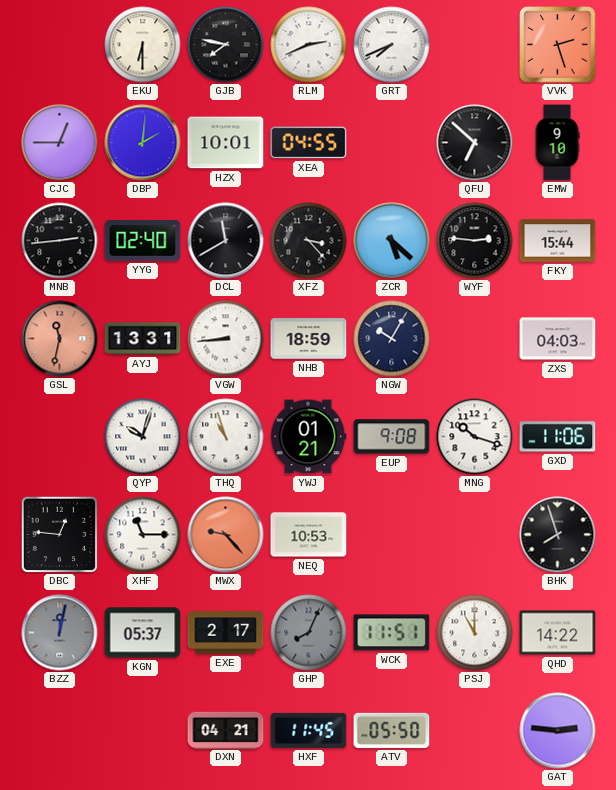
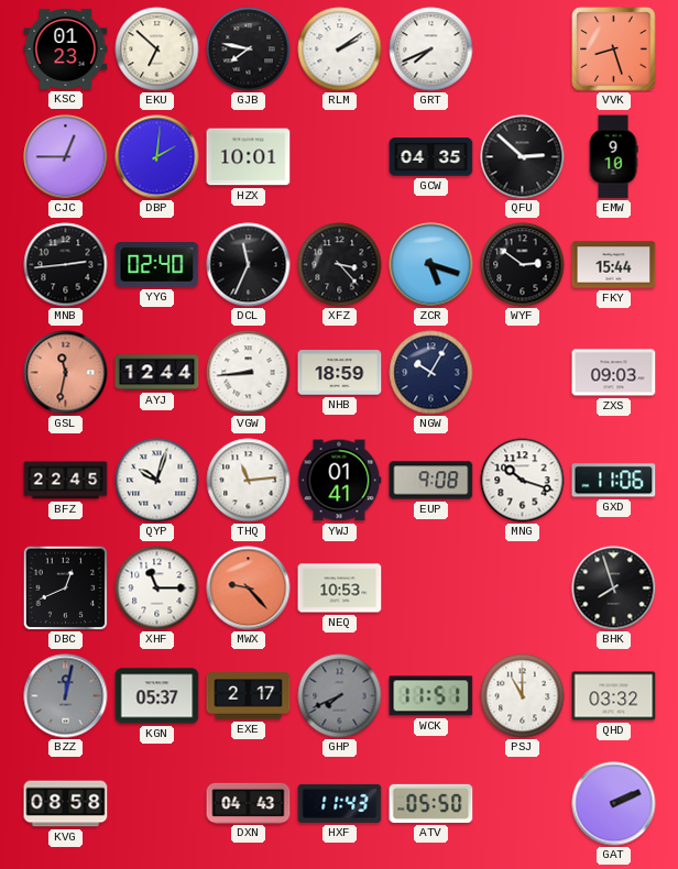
KSC: none -> 01:23 (66, 48)
EKU: 6:30 -> 6:52 (157, 50)
RLM: 2:41 -> 2:09 (340, 50)
VVK: 2:27 -> 8:27 (614, 50)
XEA: 04:55 -> none (309, 143)
GCW: none -> 04:35 (431, 157)
QFU: 6:52 -> 2:52 (523, 157)
DCL: 11:40 -> 11:34 (249, 265)
ZCR: 5:22 -> 5:18 (431, 265)
WYF: 2:46 -> 2:51 (523, 265)
AYJ: 13:31 -> 12:44 (157, 373)
ZXS: 04:03 -> 09:03 (614, 373)
BFZ: none -> 22:45 (66, 481)
THQ: 10:57 -> 11:14 (249, 481)
YWJ: 01:21 -> 01:41 (339, 481)
DBC: 12:46 -> 12:41 (65, 588)
GHP: 8:04 -> 7:41 (340, 696)
QHD: 14:22 -> 03:32 (614, 696)
KVG: none -> 08:58 (66, 804)
DXN: 04:21 -> 04:43 (249, 803)
HXF: 11:45 -> 11:43 (340, 803)
GAT: 2:46 -> 2:11 (614, 804)
